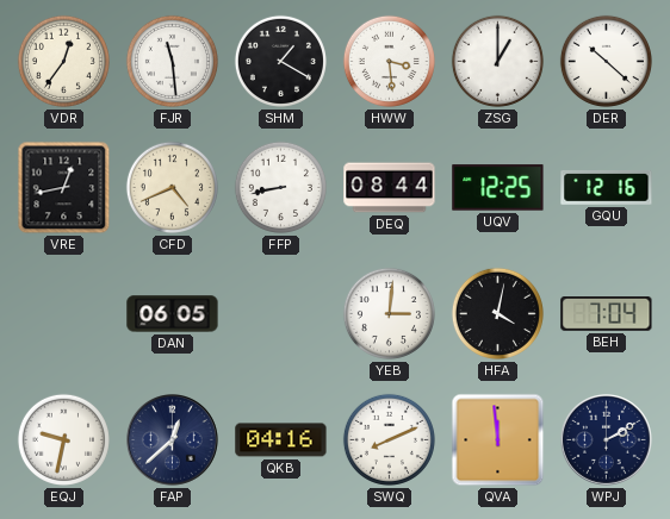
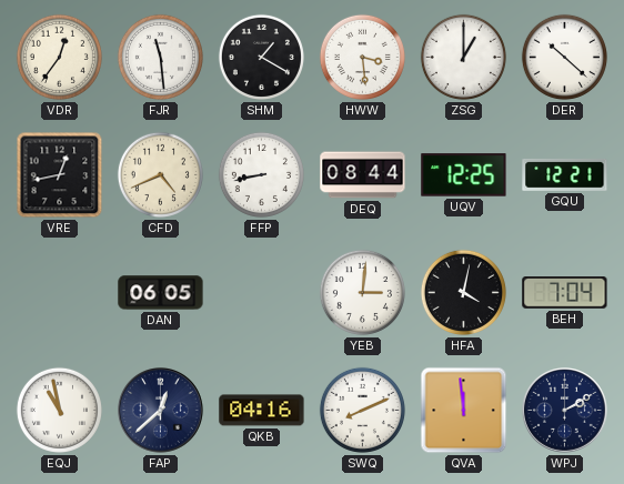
GQU: 12:16 -> 12:21 (565, 174)
EQJ: 9:32 -> 10:58 (59, 410)
